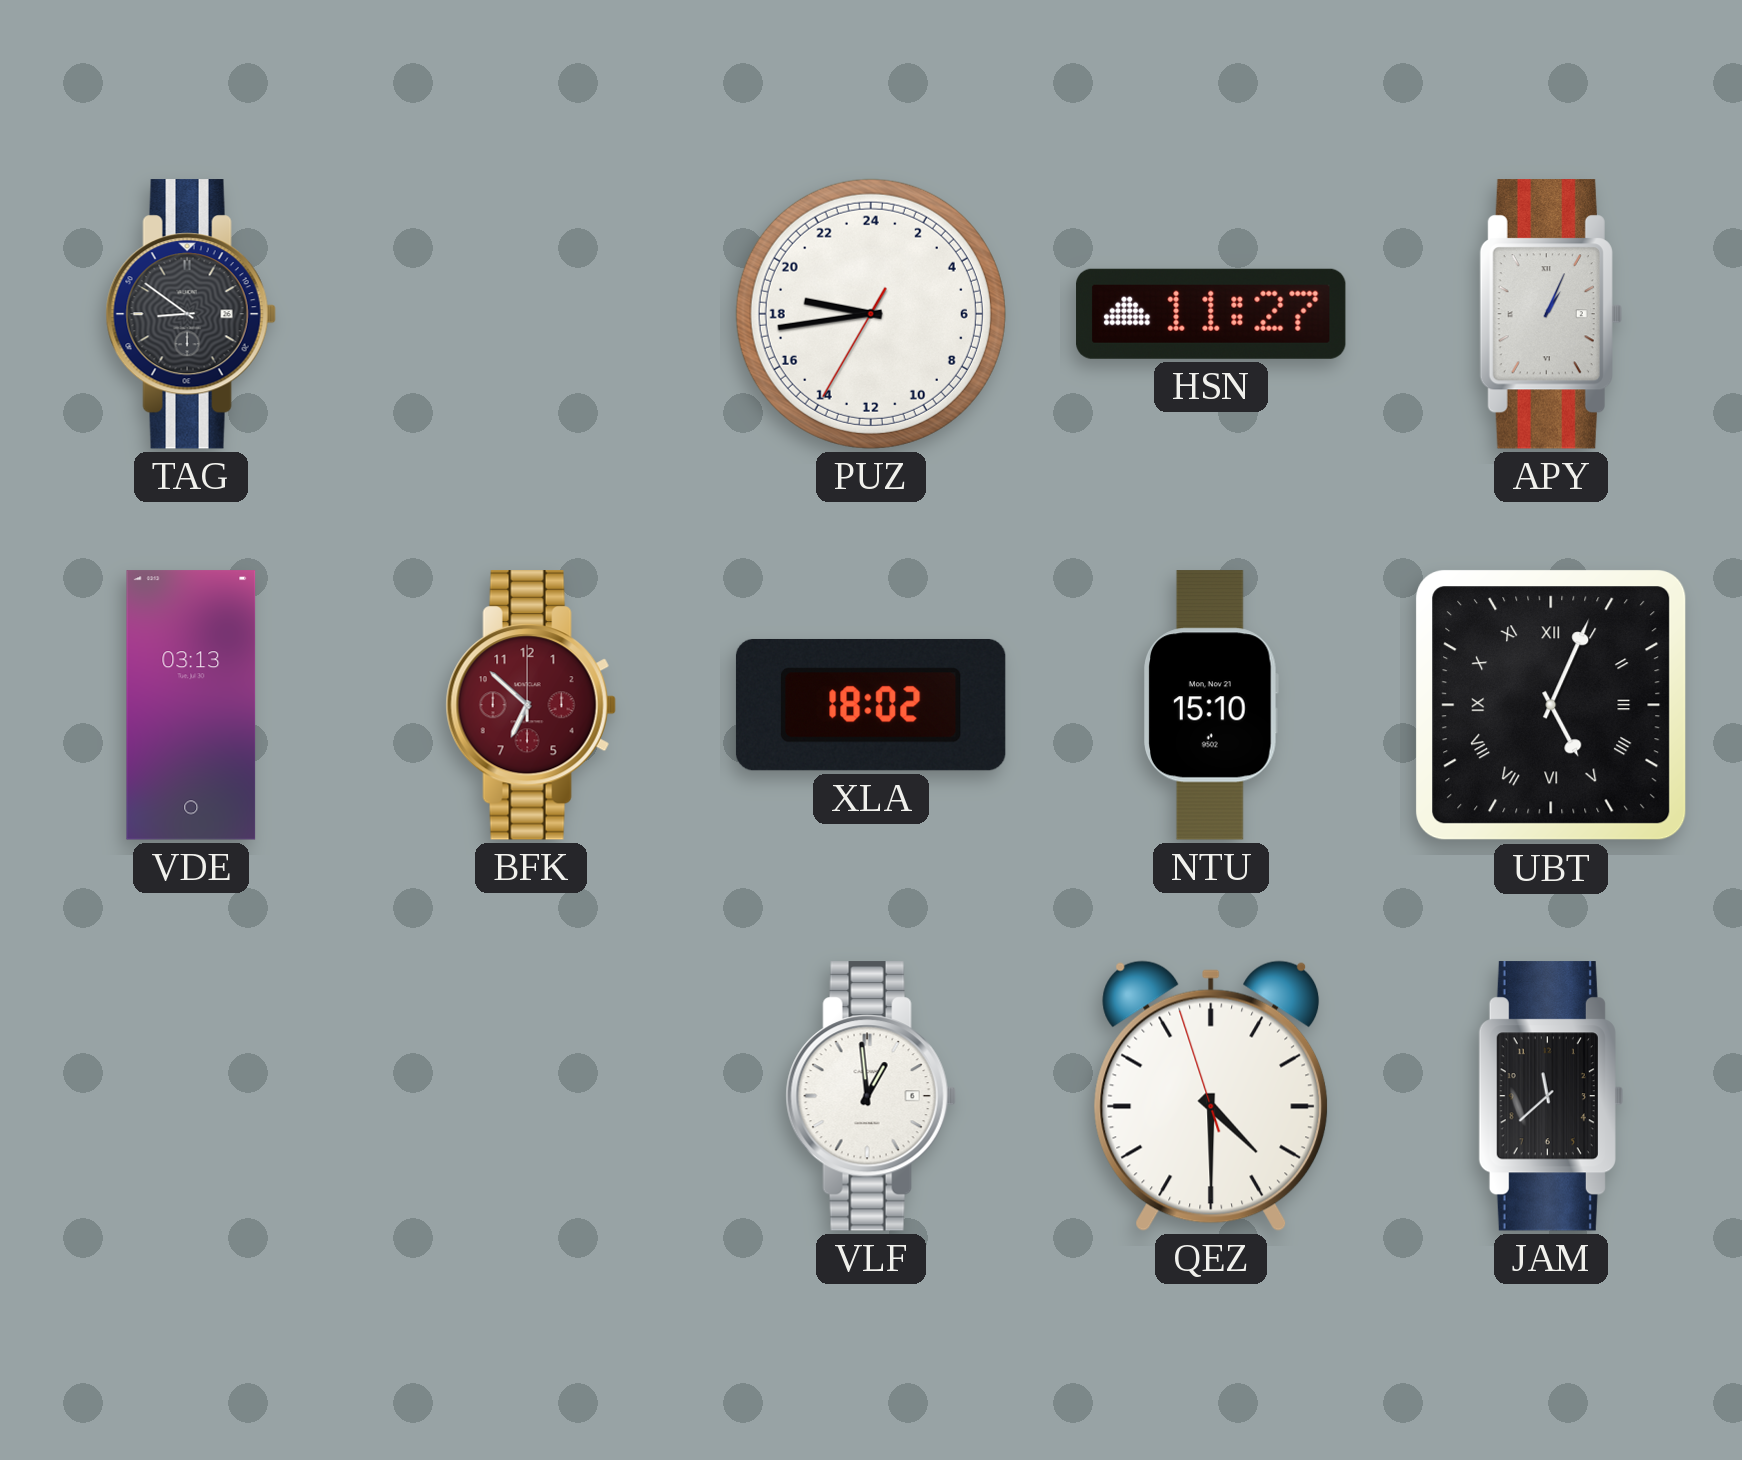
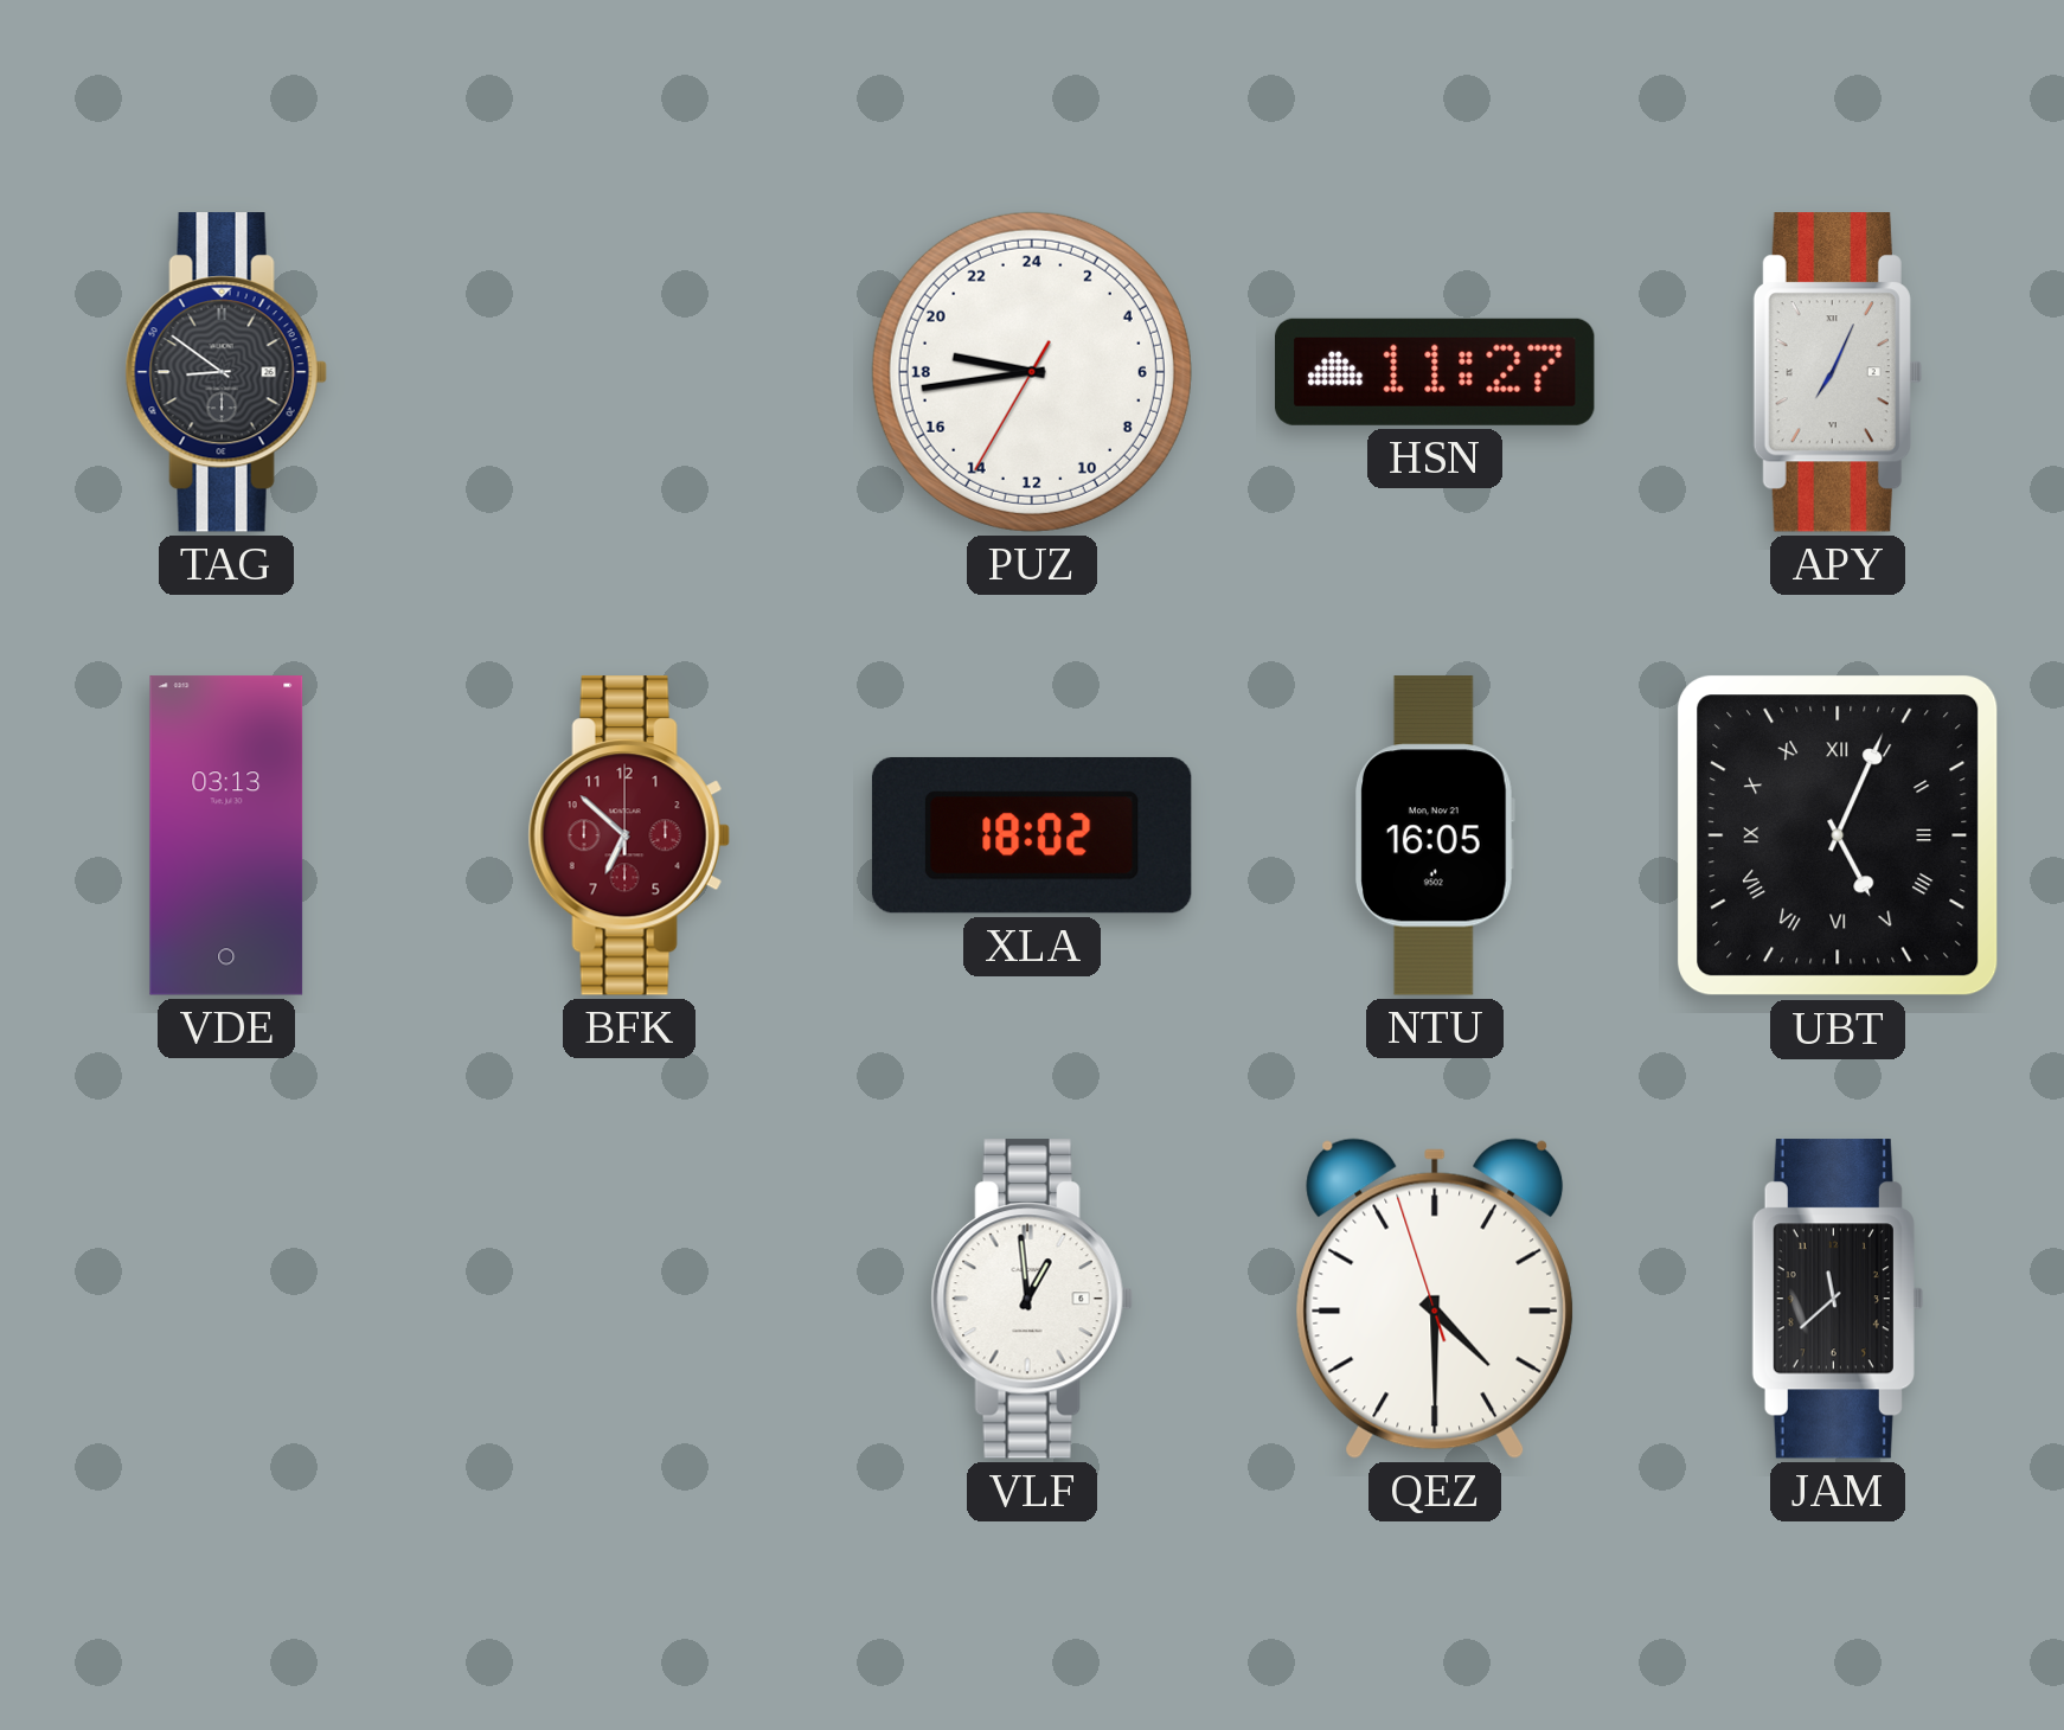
APY: 1:04 -> 7:04 (1838, 372)
NTU: 15:10 -> 16:05 (1436, 835)
